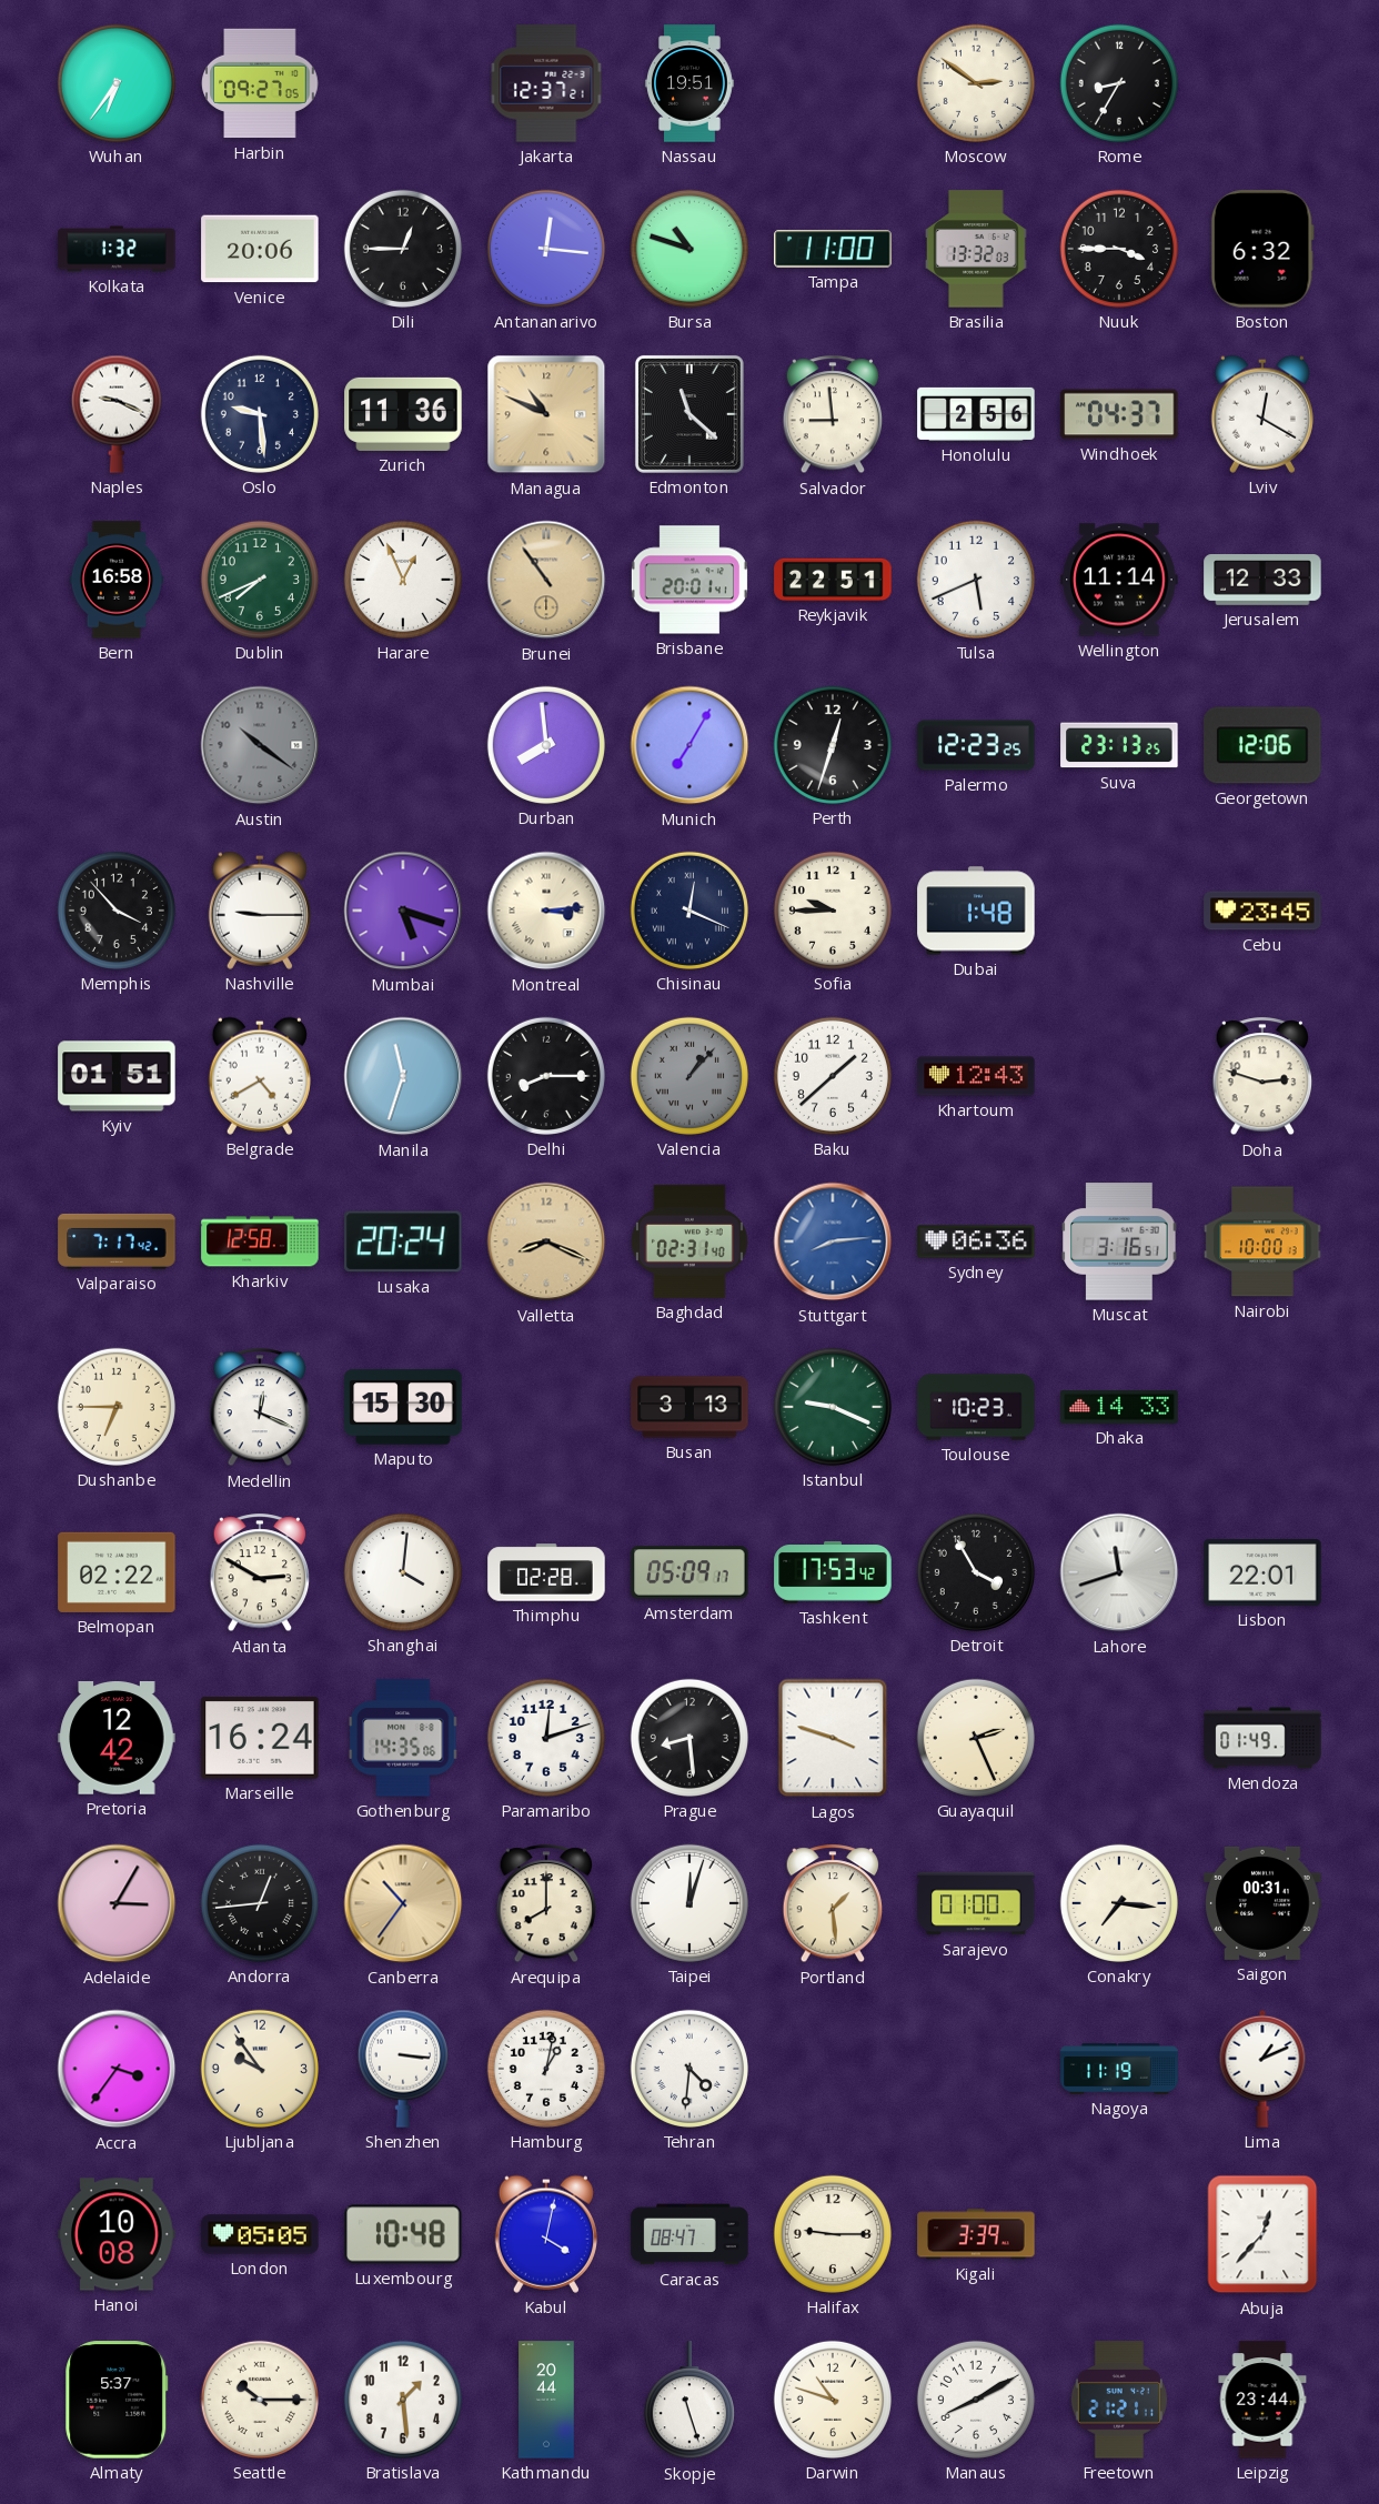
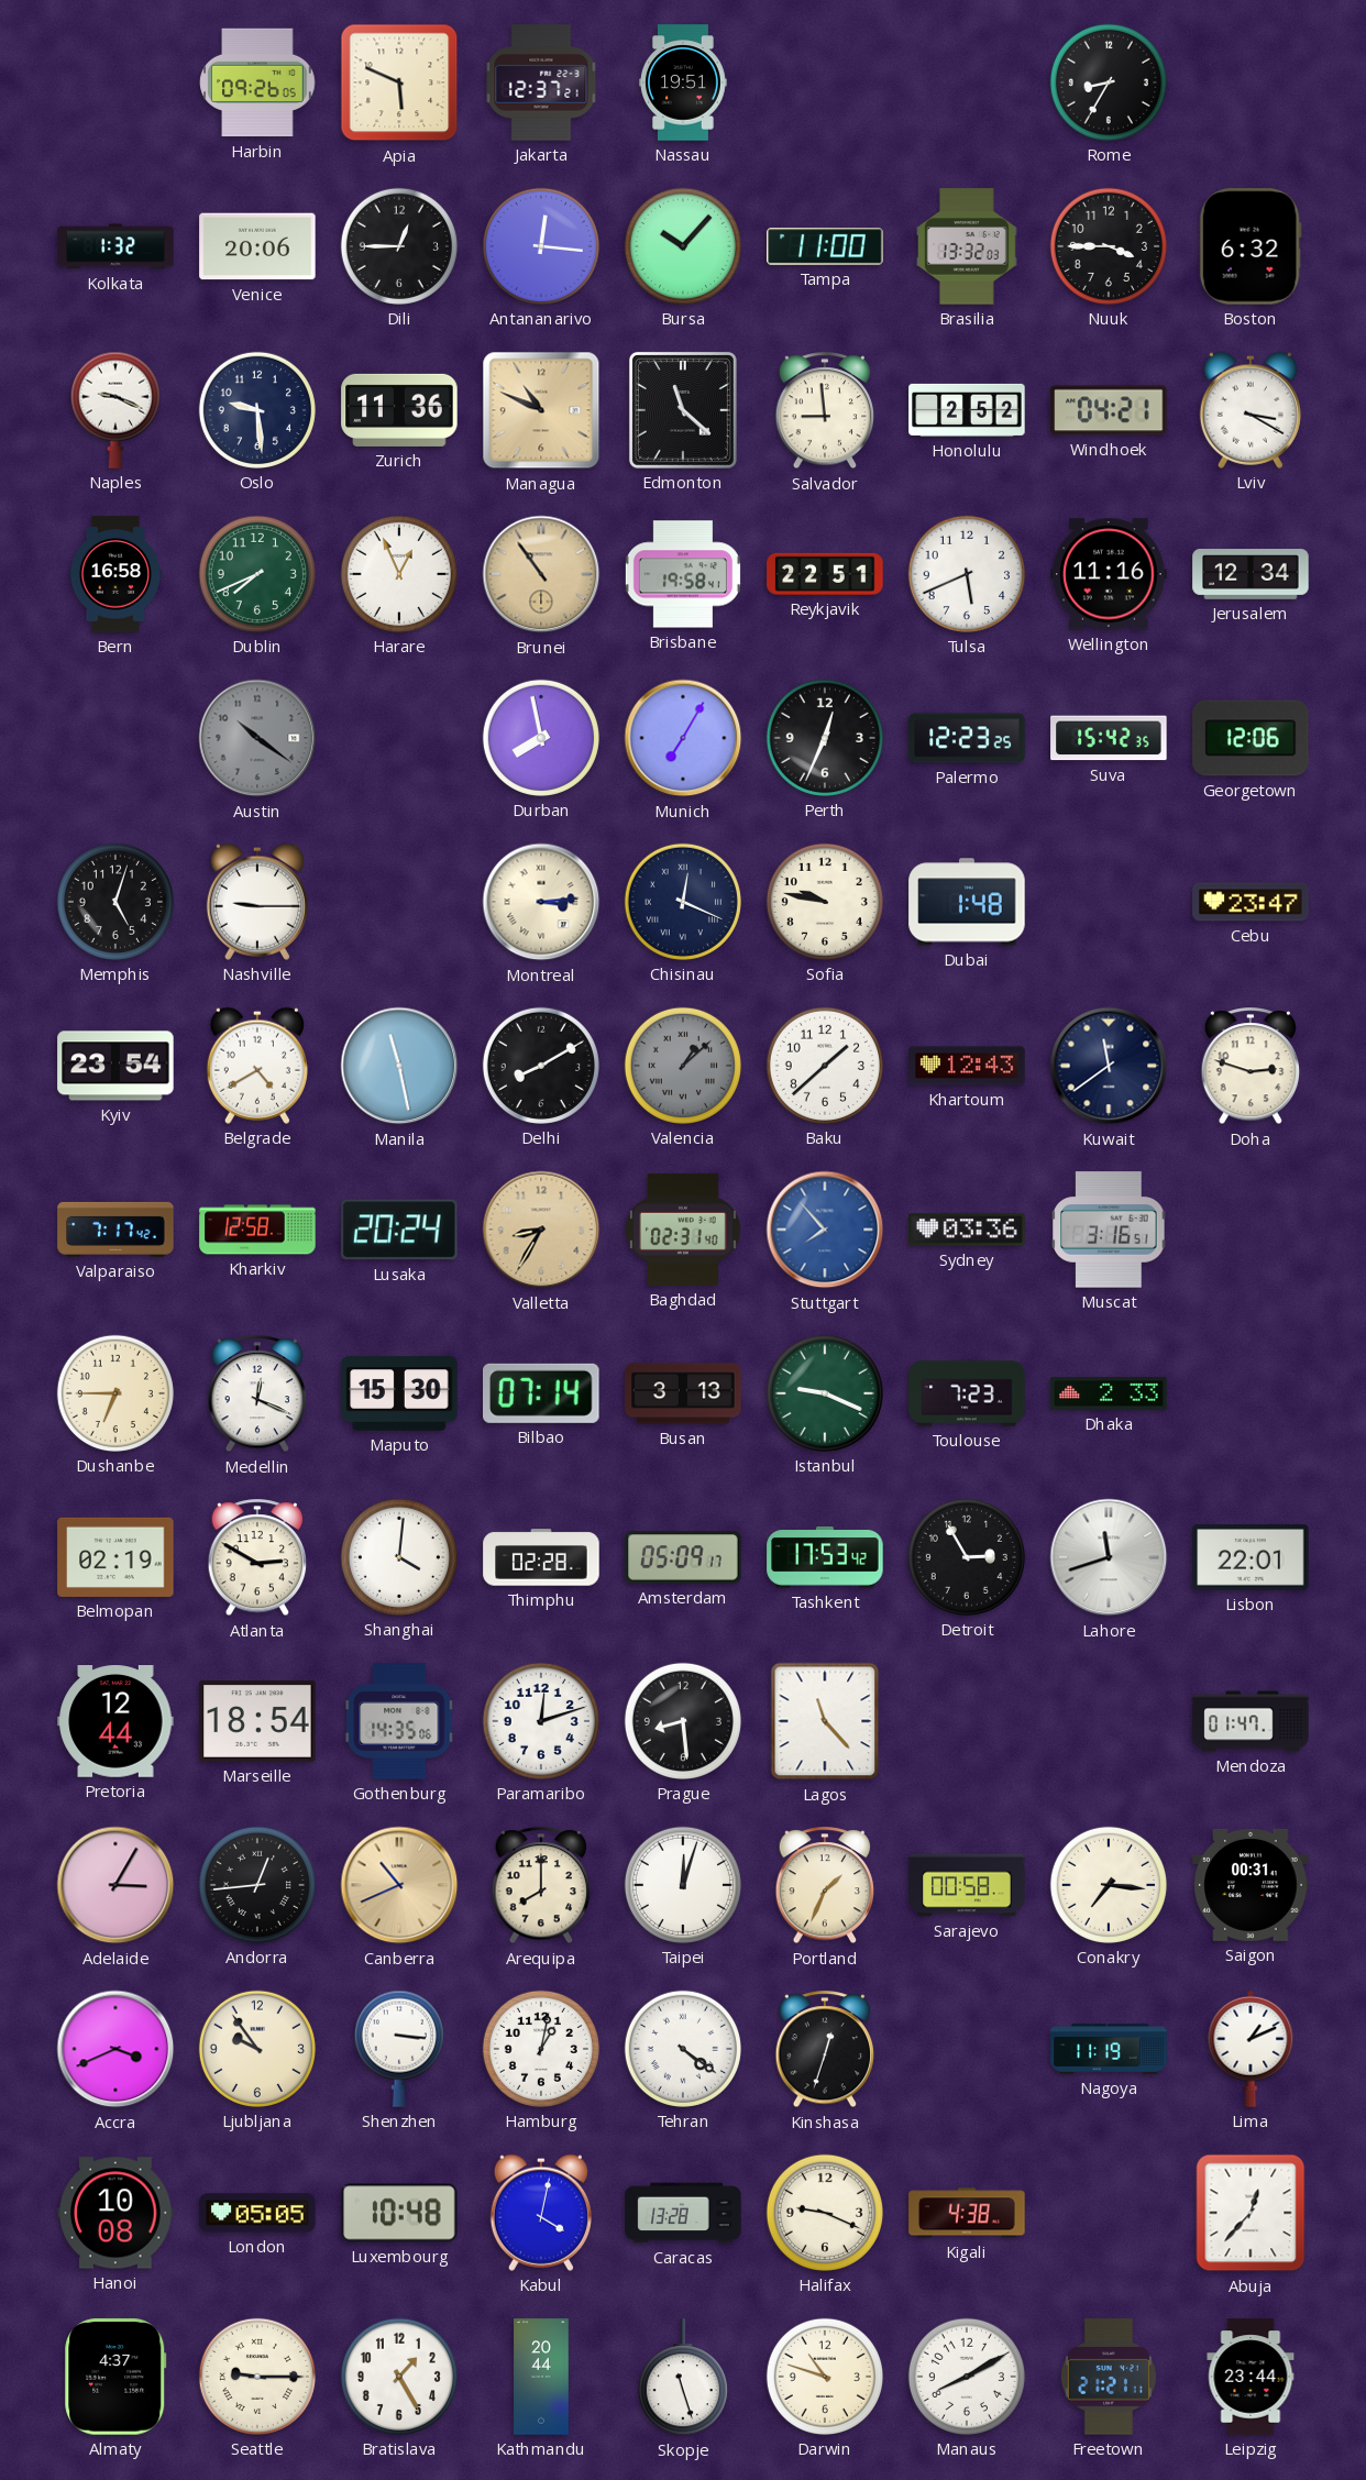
Wuhan: 6:36 -> none (117, 83)
Harbin: 09:27 -> 09:26 (257, 82)
Apia: none -> 5:49 (399, 82)
Moscow: 2:51 -> none (976, 83)
Bursa: 10:48 -> 10:07 (683, 246)
Honolulu: 2:56 -> 2:52 (967, 410)
Windhoek: 04:37 -> 04:21 (1109, 410)
Lviv: 12:20 -> 3:20 (1251, 410)
Brisbane: 20:01 -> 19:58 (683, 574)
Wellington: 11:14 -> 11:16 (1109, 574)
Jerusalem: 12:33 -> 12:34 (1251, 574)
Durban: 7:59 -> 7:58 (541, 738)
Perth: 12:33 -> 12:34 (825, 738)
Suva: 23:13 -> 15:42 (1109, 738)
Memphis: 3:53 -> 5:03 (115, 902)
Mumbai: 5:18 -> none (403, 911)
Sofia: 9:45 -> 9:47 (825, 902)
Cebu: 23:45 -> 23:47 (1251, 902)
Kyiv: 01:51 -> 23:54 (115, 1066)
Manila: 11:33 -> 11:28 (399, 1066)
Delhi: 8:15 -> 8:10 (541, 1066)
Valencia: 1:07 -> 1:08 (683, 1066)
Kuwait: none -> 11:39 (1109, 1066)
Valletta: 8:19 -> 8:35 (541, 1230)
Stuttgart: 8:14 -> 7:53 (825, 1230)
Sydney: 06:36 -> 03:36 (967, 1230)
Nairobi: 10:00 -> none (1262, 1241)
Bilbao: none -> 07:14 (542, 1393)
Toulouse: 10:23 -> 7:23 (967, 1393)
Dhaka: 14:33 -> 2:33 (1109, 1393)
Belmopan: 02:22 -> 02:19 (115, 1557)
Detroit: 3:55 -> 2:55 (967, 1557)
Pretoria: 12:42 -> 12:44 (115, 1722)
Marseille: 16:24 -> 18:54 (257, 1721)
Lagos: 3:48 -> 11:23 (825, 1721)
Guayaquil: 2:26 -> none (976, 1738)
Mendoza: 01:49 -> 01:47 (1251, 1721)
Canberra: 10:36 -> 10:41 (399, 1885)
Portland: 1:29 -> 1:34 (825, 1886)
Sarajevo: 01:00 -> 00:58 (967, 1885)
Accra: 3:36 -> 3:41 (115, 2049)
Tehran: 4:31 -> 4:21 (683, 2049)
Kinshasa: none -> 12:33 (825, 2050)
Caracas: 08:47 -> 13:28 (683, 2213)
Halifax: 9:15 -> 9:19 (825, 2213)
Kigali: 3:39 -> 4:38 (967, 2213)
Almaty: 5:37 -> 4:37 (115, 2377)
Seattle: 10:15 -> 9:15 (257, 2377)
Bratislava: 1:29 -> 1:25 (399, 2377)
